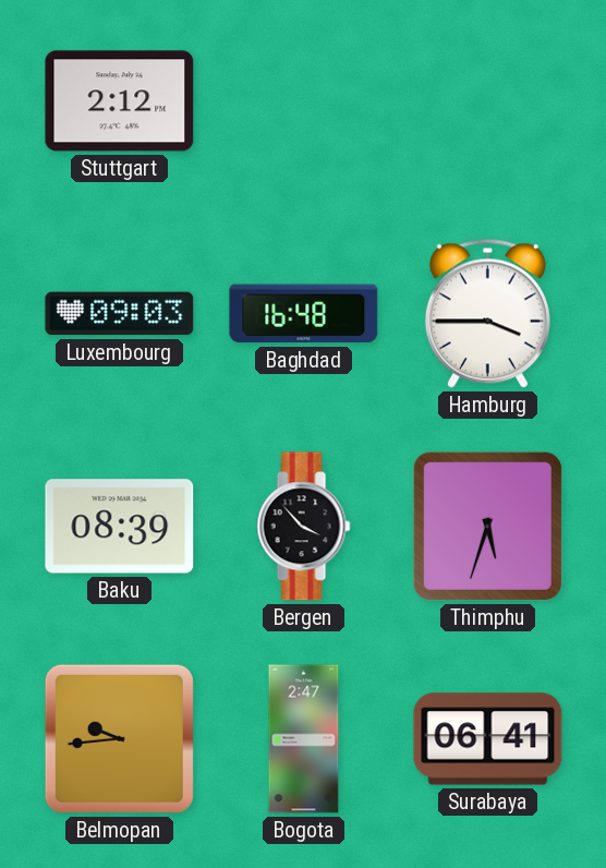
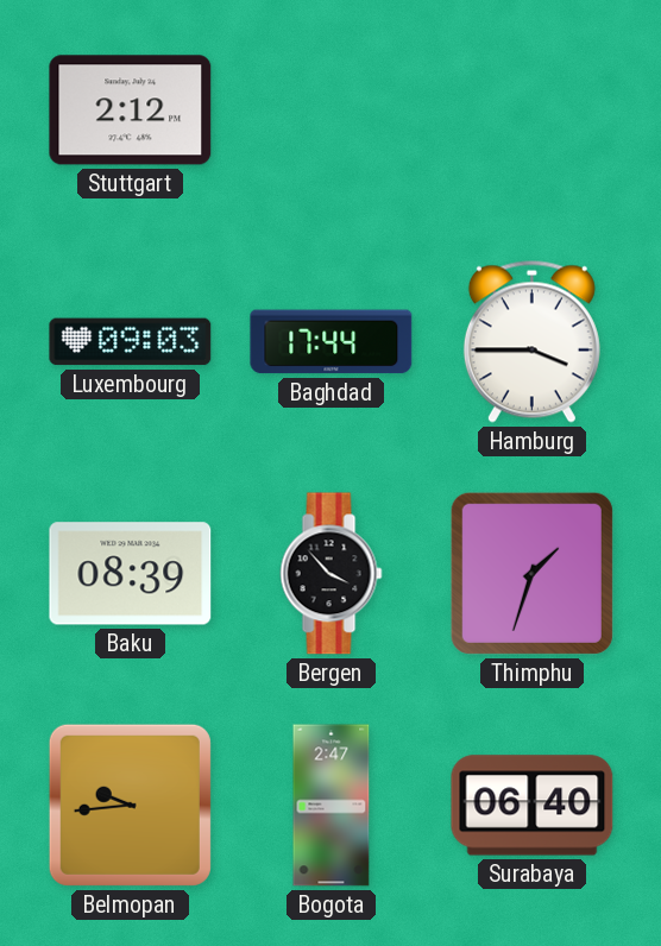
Baghdad: 16:48 -> 17:44 (332, 342)
Thimphu: 5:33 -> 1:33 (531, 573)
Surabaya: 06:41 -> 06:40 (533, 806)
